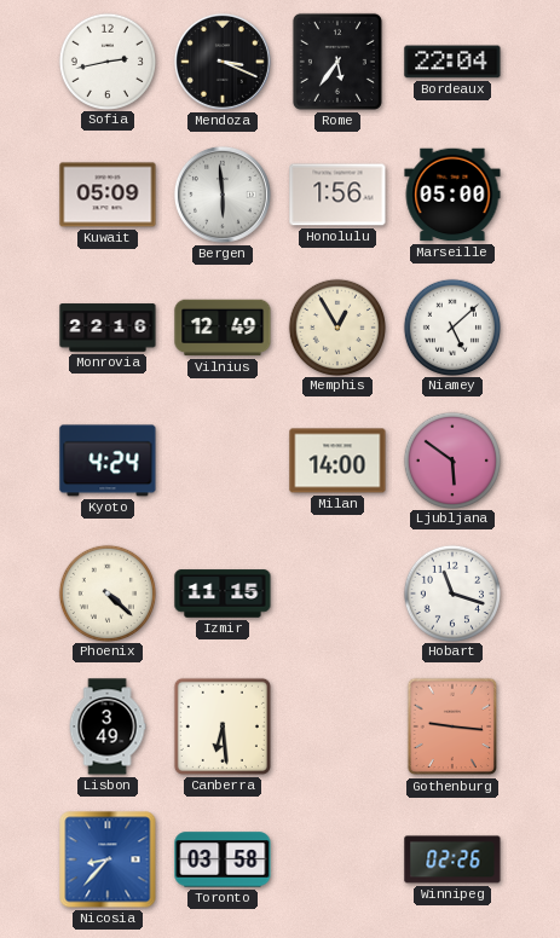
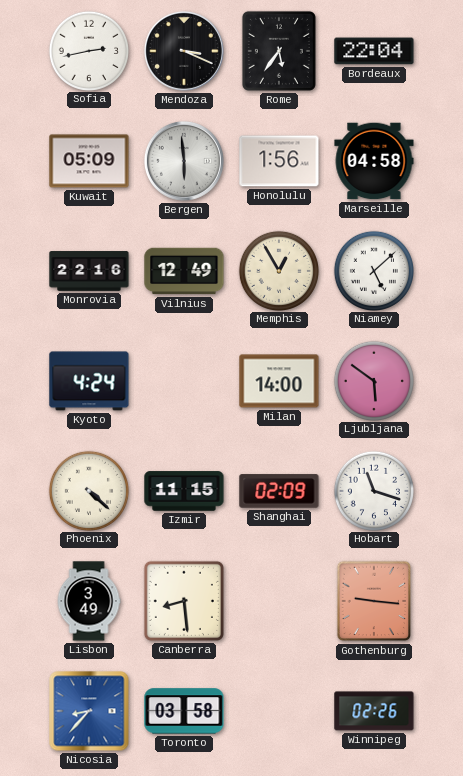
Marseille: 05:00 -> 04:58 (374, 161)
Shanghai: none -> 02:09 (279, 491)
Canberra: 6:29 -> 8:29 (184, 601)
